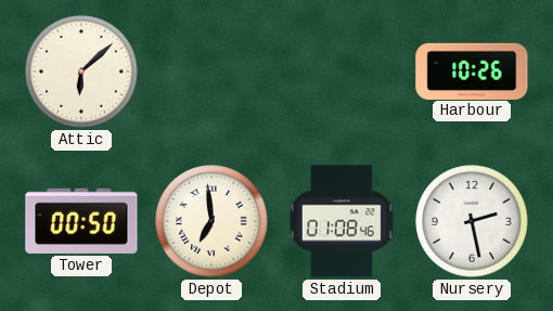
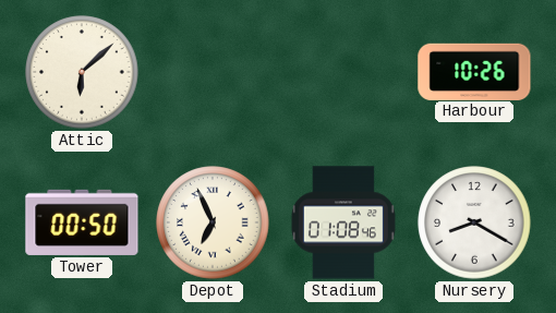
Depot: 6:59 -> 6:56 (213, 222)
Nursery: 2:28 -> 8:20 (474, 222)
